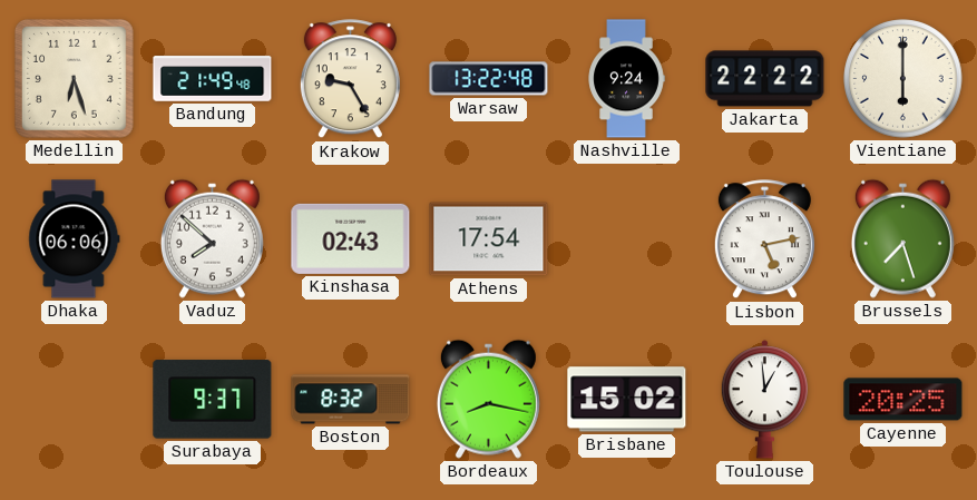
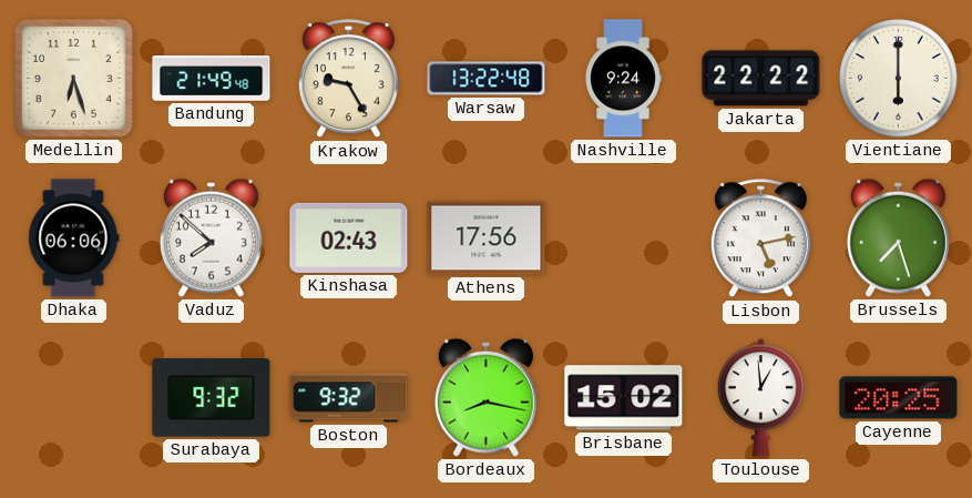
Athens: 17:54 -> 17:56 (487, 238)
Surabaya: 9:37 -> 9:32 (212, 398)
Boston: 8:32 -> 9:32 (349, 398)
